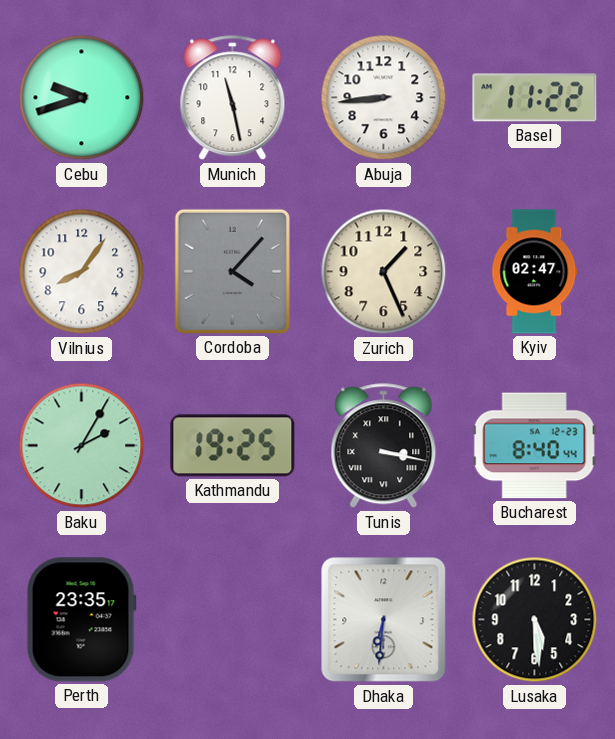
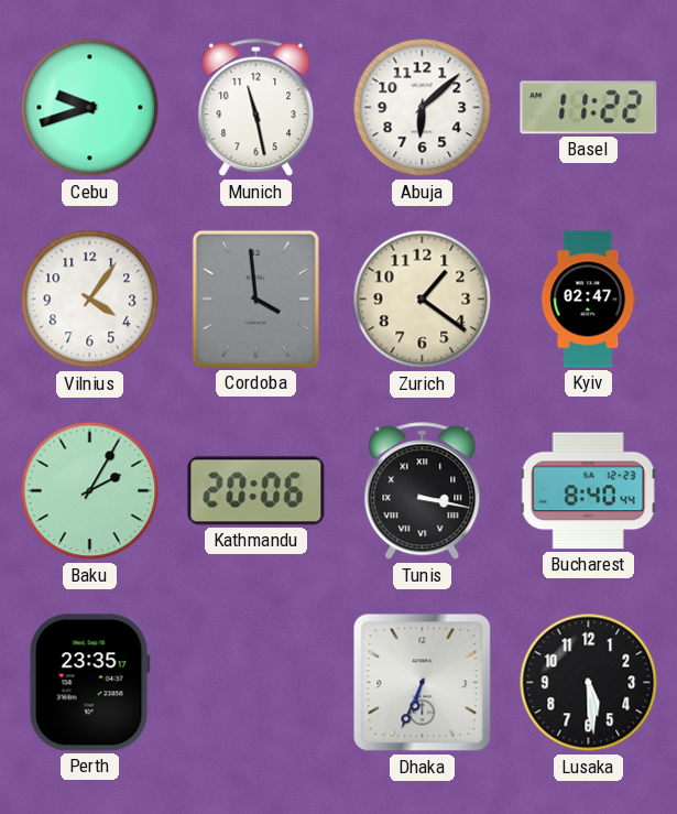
Abuja: 8:44 -> 6:08 (423, 108)
Vilnius: 8:06 -> 4:06 (90, 300)
Cordoba: 4:07 -> 3:59 (255, 299)
Zurich: 1:26 -> 1:21 (423, 300)
Kathmandu: 19:25 -> 20:06 (256, 491)
Dhaka: 6:31 -> 6:34 (423, 683)
